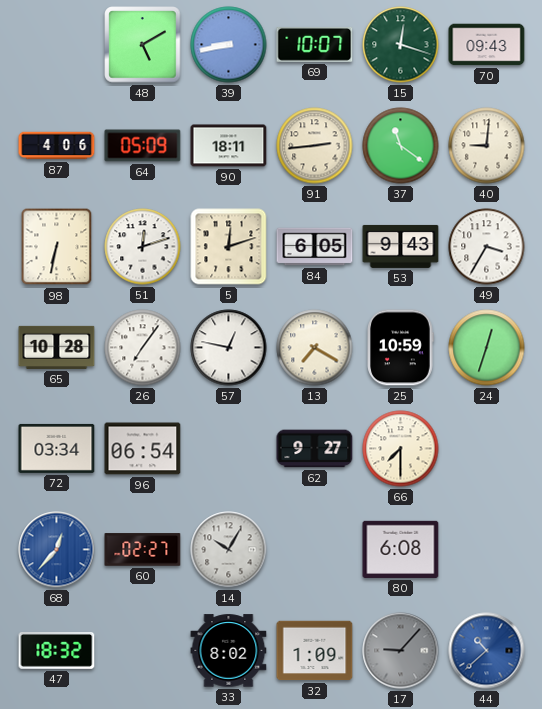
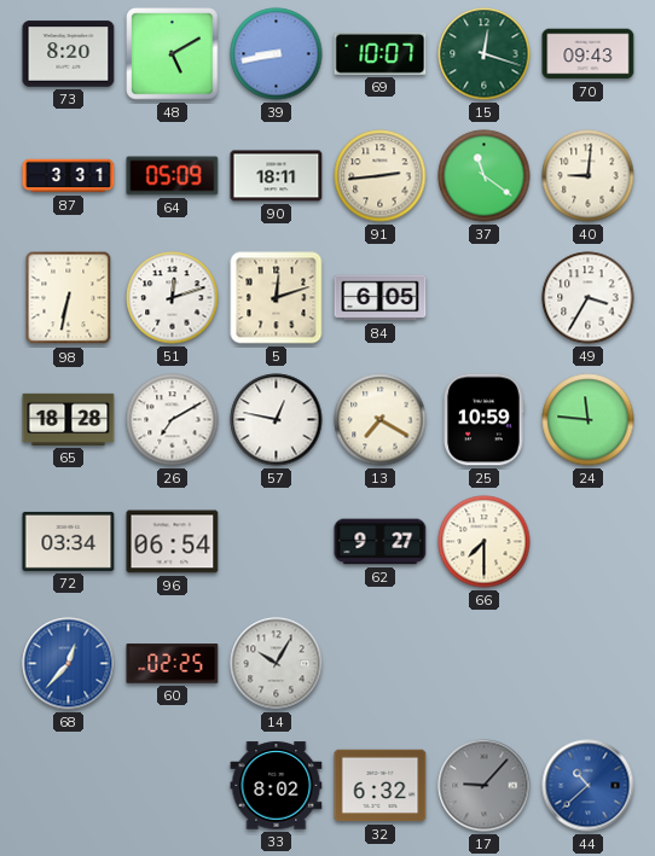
73: none -> 8:20 (69, 54)
87: 4:06 -> 3:31 (69, 176)
53: 9:43 -> none (401, 246)
65: 10:28 -> 18:28 (69, 419)
26: 7:06 -> 7:10 (173, 420)
24: 12:33 -> 11:46 (589, 420)
60: 02:27 -> 02:25 (173, 664)
80: 6:08 -> none (401, 549)
47: 18:32 -> none (57, 651)
32: 1:09 -> 6:32 (381, 786)
